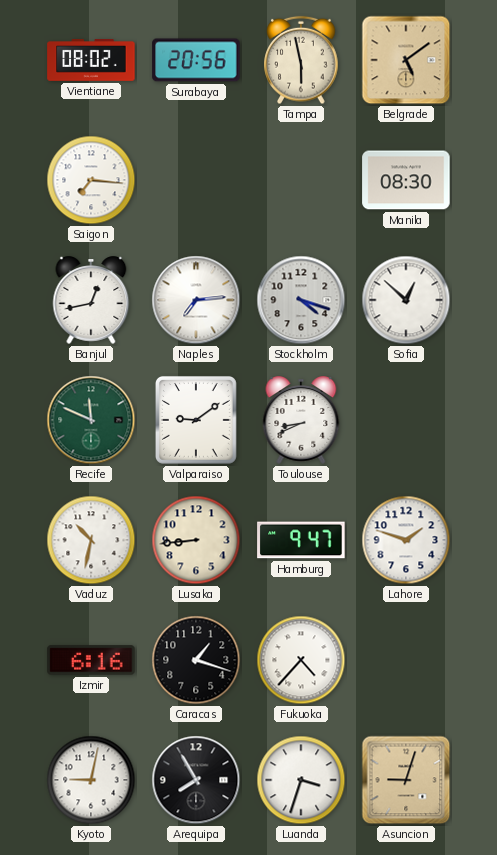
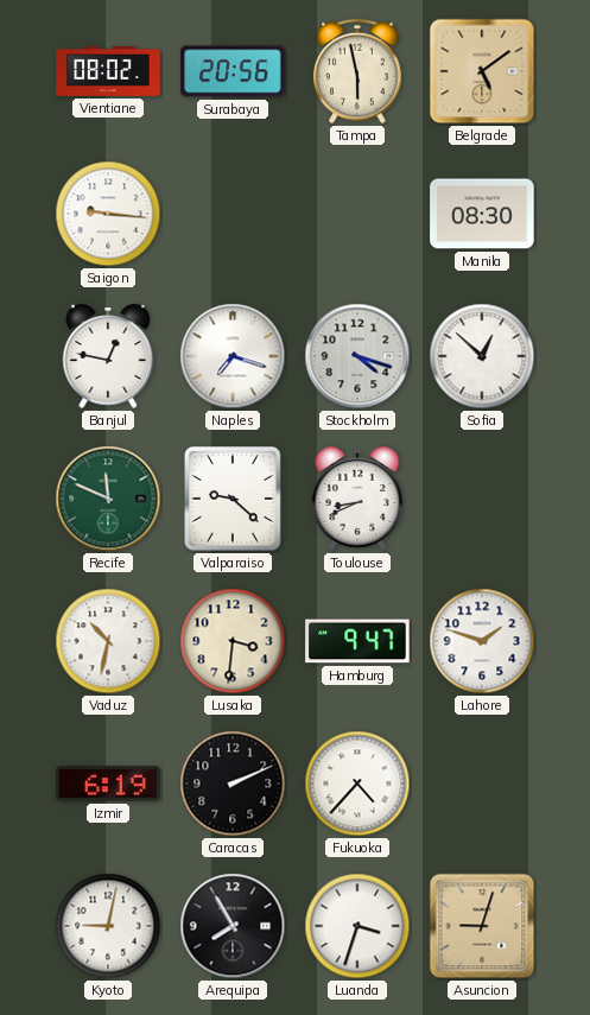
Saigon: 7:16 -> 9:16 (108, 214)
Banjul: 12:43 -> 12:47 (108, 356)
Naples: 7:14 -> 7:18 (233, 356)
Valparaiso: 9:09 -> 9:22 (233, 499)
Lusaka: 8:44 -> 3:31 (233, 641)
Izmir: 6:16 -> 6:19 (108, 784)
Caracas: 1:18 -> 2:11 (233, 784)
